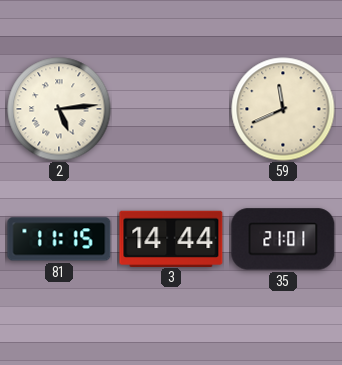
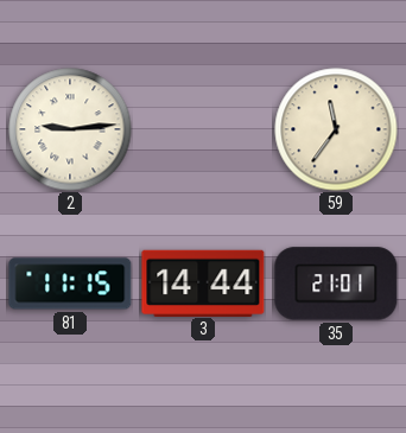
2: 5:14 -> 9:14 (70, 129)
59: 11:41 -> 11:36 (336, 129)
